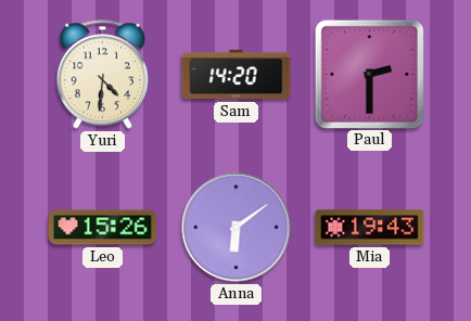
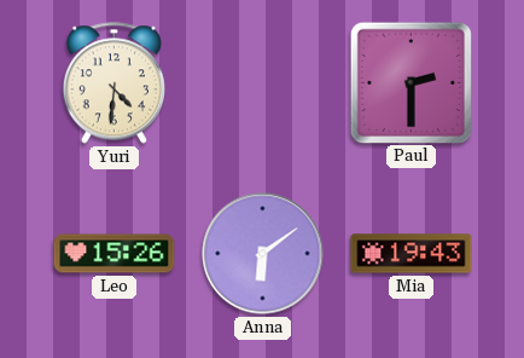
Sam: 14:20 -> none (237, 75)
